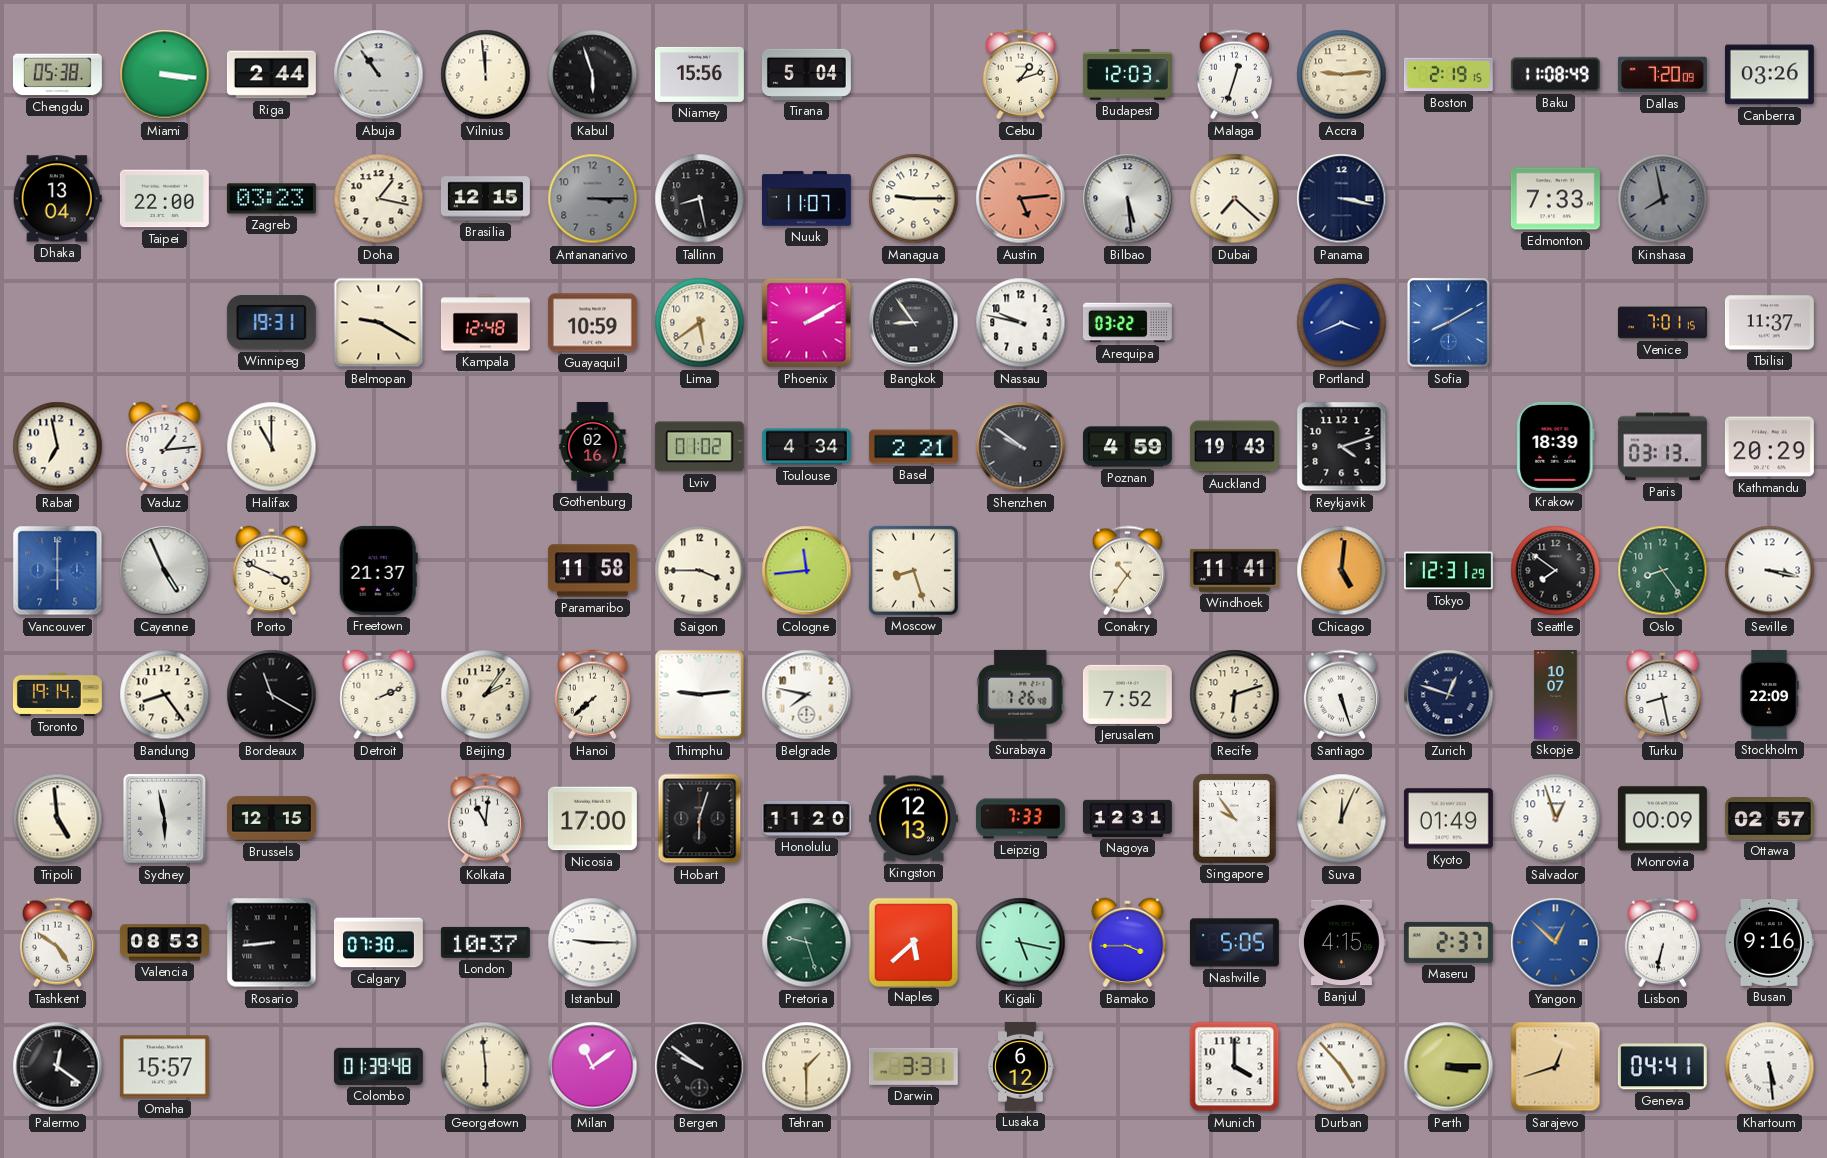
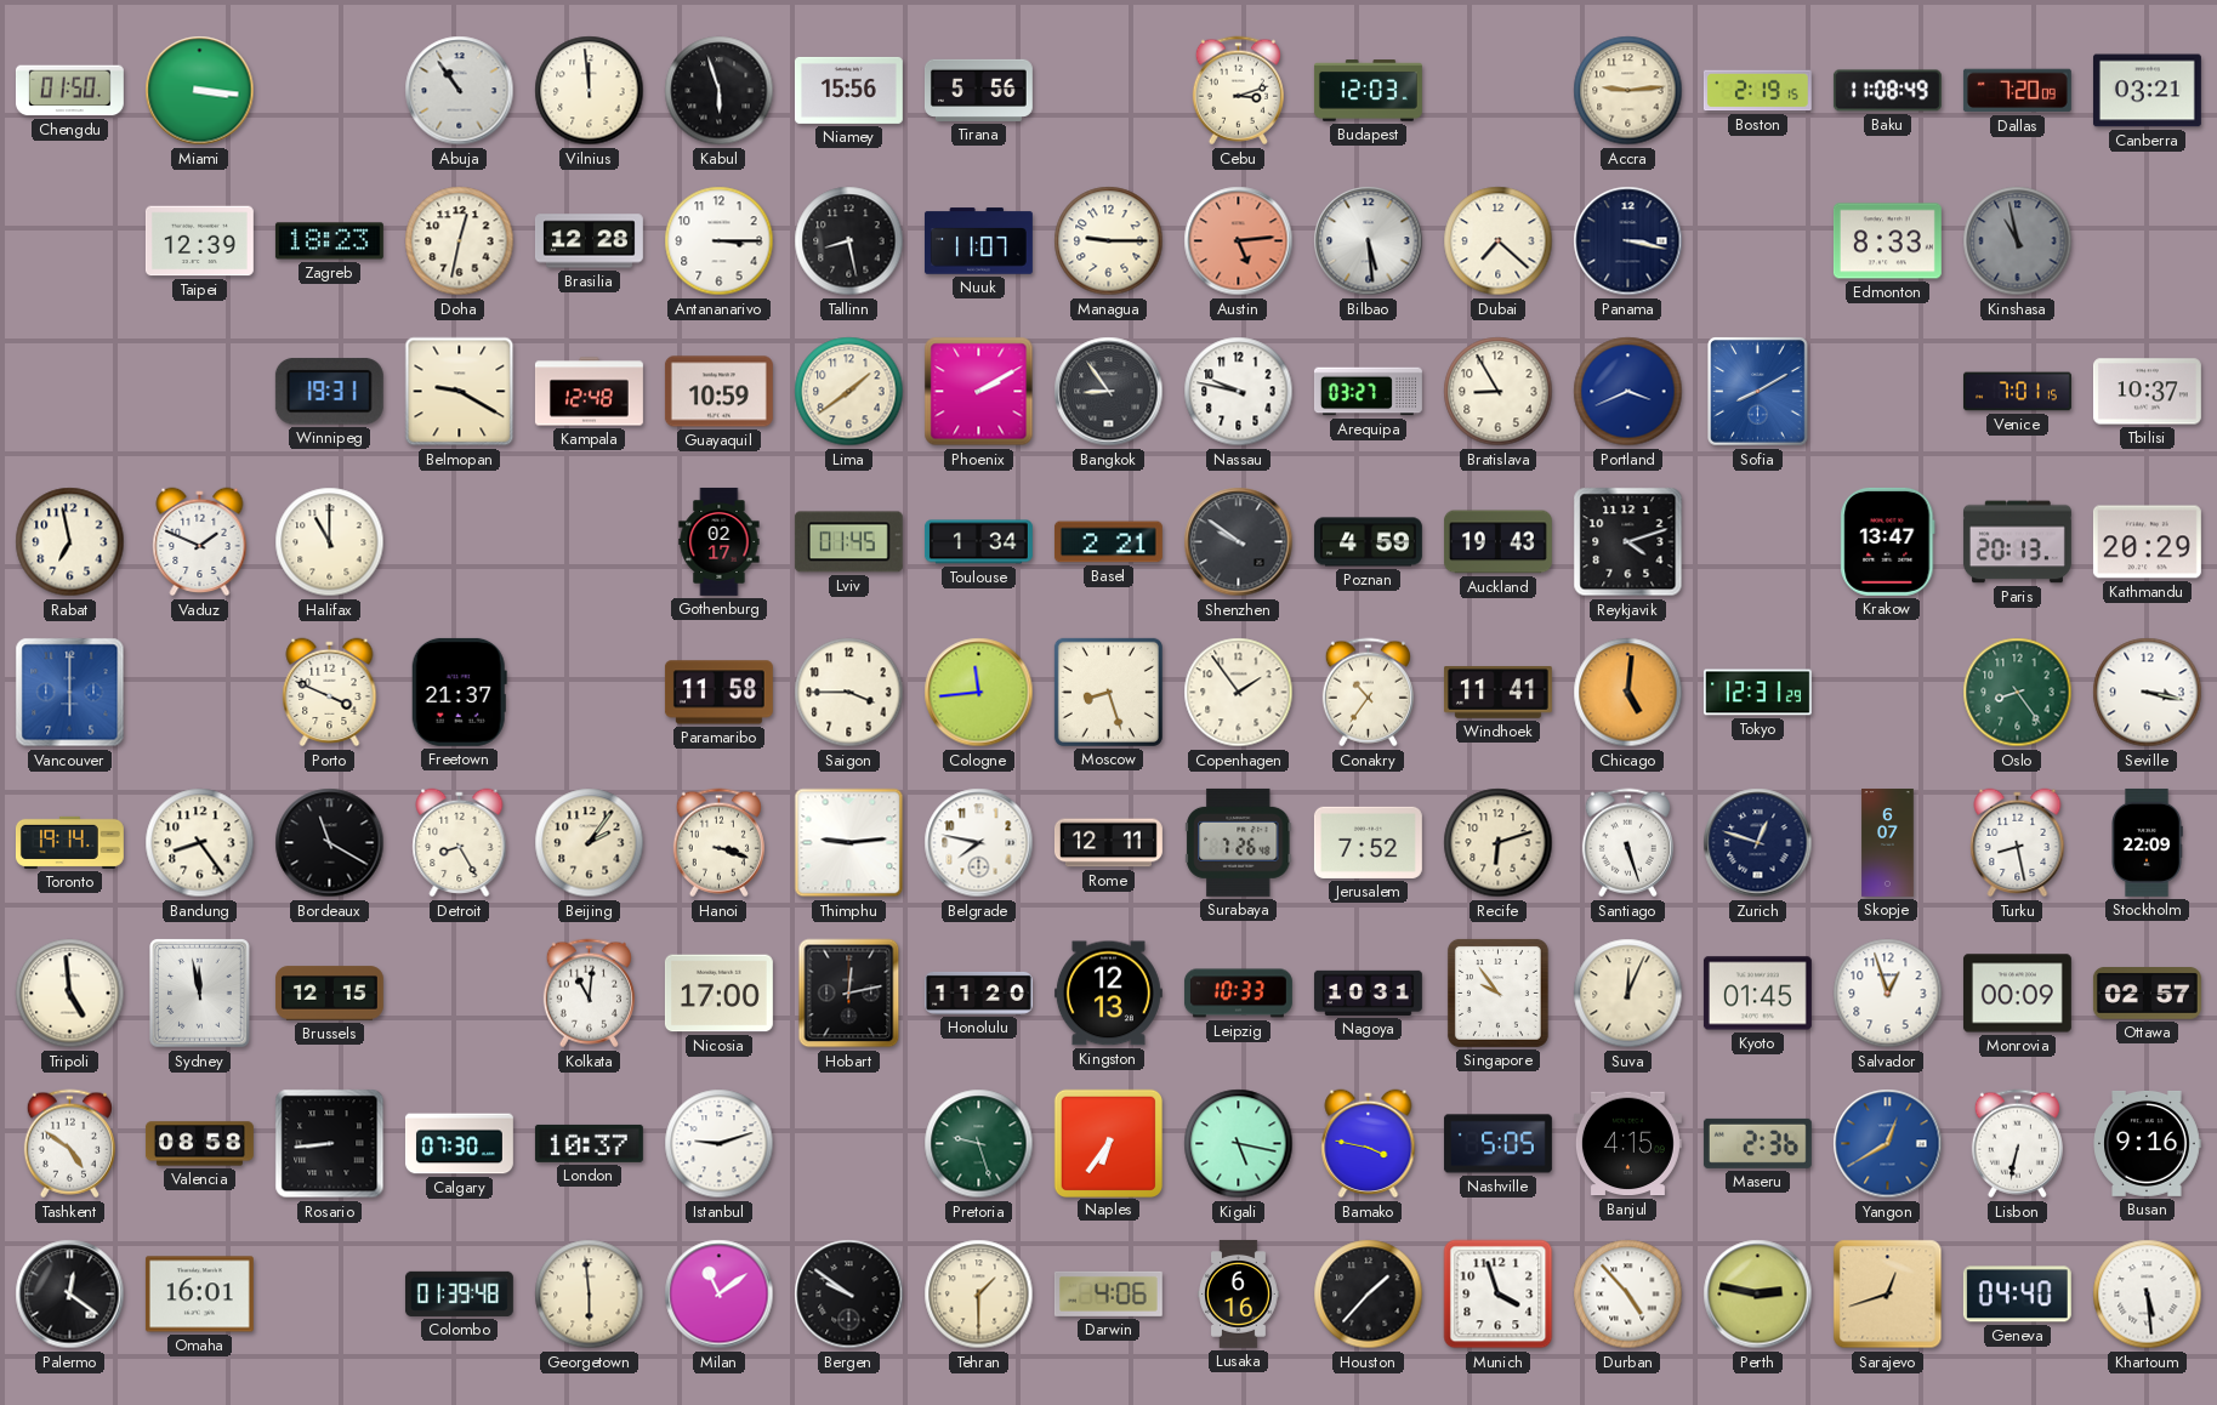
Chengdu: 05:38 -> 01:50 (69, 91)
Riga: 2:44 -> none (271, 75)
Tirana: 5:04 -> 5:56 (978, 90)
Cebu: 1:12 -> 3:12 (1238, 91)
Malaga: 12:33 -> none (1234, 75)
Canberra: 03:26 -> 03:21 (2147, 91)
Dhaka: 13:04 -> none (57, 199)
Taipei: 22:00 -> 12:39 (199, 241)
Zagreb: 03:23 -> 18:23 (329, 241)
Doha: 1:17 -> 12:32 (460, 241)
Brasilia: 12:15 -> 12:28 (589, 241)
Antananarivo dial: grey -> white (720, 241)
Edmonton: 7:33 -> 8:33 (1887, 241)
Kinshasa: 7:58 -> 10:58 (2018, 241)
Lima: 5:39 -> 1:39 (849, 392)
Arequipa: 03:22 -> 03:27 (1368, 392)
Bratislava: none -> 8:55 (1499, 392)
Tbilisi: 11:37 -> 10:37 (2147, 392)
Vaduz: 1:14 -> 1:49 (200, 542)
Gothenburg: 02:16 -> 02:17 (720, 541)
Lviv: 01:02 -> 01:45 (848, 542)
Toulouse: 4:34 -> 1:34 (978, 542)
Krakow: 18:39 -> 13:47 (1888, 541)
Paris: 03:13 -> 20:13 (2017, 542)
Cayenne: 4:56 -> none (165, 571)
Copenhagen: none -> 1:54 (1239, 693)
Seattle: 7:51 -> none (1556, 571)
Detroit: 2:11 -> 8:25 (460, 843)
Hanoi: 7:38 -> 3:18 (718, 843)
Rome: none -> 12:11 (1108, 843)
Skopje: 10:07 -> 6:07 (1888, 843)
Sydney: 5:58 -> 11:58 (200, 994)
Hobart: 6:03 -> 12:13 (849, 994)
Leipzig: 7:33 -> 10:33 (1238, 994)
Nagoya: 12:31 -> 10:31 (1368, 992)
Kyoto: 01:49 -> 01:45 (1757, 994)
Valencia: 08:53 -> 08:58 (199, 1144)
Istanbul: 9:15 -> 9:12 (720, 1144)
Naples: 5:38 -> 6:36 (1108, 1143)
Bamako: 3:45 -> 3:47 (1369, 1144)
Maseru: 2:37 -> 2:36 (1757, 1143)
Yangon: 12:52 -> 12:40 (1888, 1144)
Omaha: 15:57 -> 16:01 (199, 1295)
Darwin: 3:31 -> 4:06 (1108, 1293)
Lusaka: 6:12 -> 6:16 (1239, 1293)
Houston: none -> 1:37 (1369, 1295)
Munich: 4:00 -> 3:57 (1499, 1295)
Perth: 3:15 -> 2:47 (1758, 1295)
Geneva: 04:41 -> 04:40 (2017, 1295)
